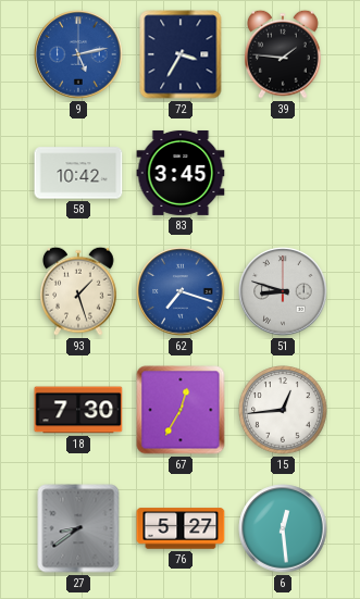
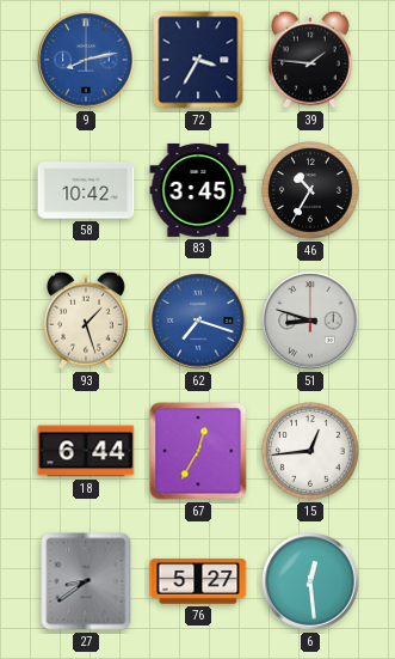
9: 5:13 -> 8:13 (86, 60)
46: none -> 10:35 (310, 190)
18: 7:30 -> 6:44 (86, 451)
